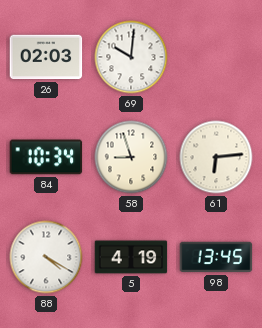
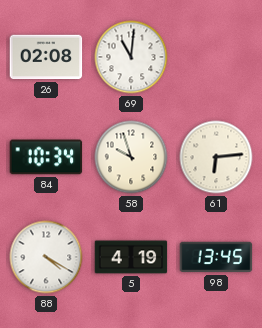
26: 02:03 -> 02:08 (46, 57)
69: 10:01 -> 11:01 (131, 57)
58: 8:57 -> 9:57 (131, 157)
